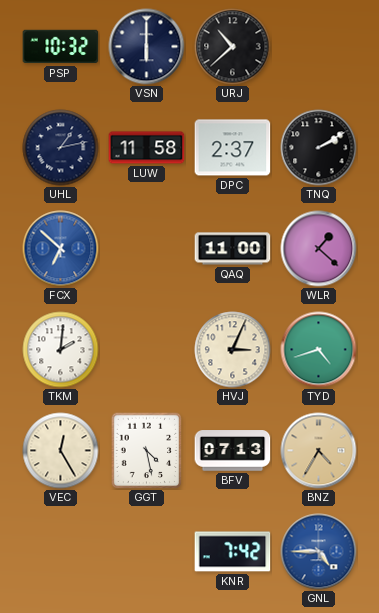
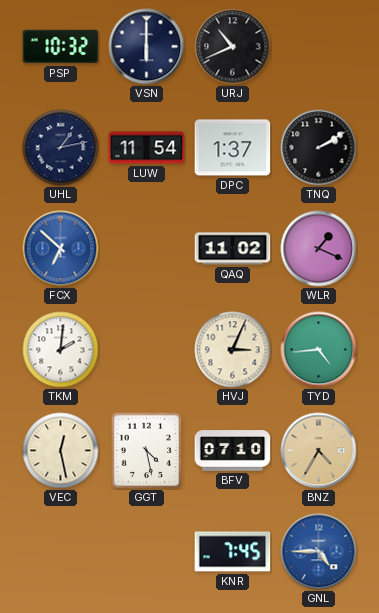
URJ: 10:38 -> 10:41 (233, 47)
LUW: 11:58 -> 11:54 (147, 148)
DPC: 2:37 -> 1:37 (233, 148)
QAQ: 11:00 -> 11:02 (233, 249)
WLR: 1:22 -> 1:19 (319, 249)
TYD: 4:42 -> 4:44 (319, 350)
VEC: 12:25 -> 12:28 (61, 451)
BFV: 07:13 -> 07:10 (233, 451)
KNR: 7:42 -> 7:45 (233, 552)
